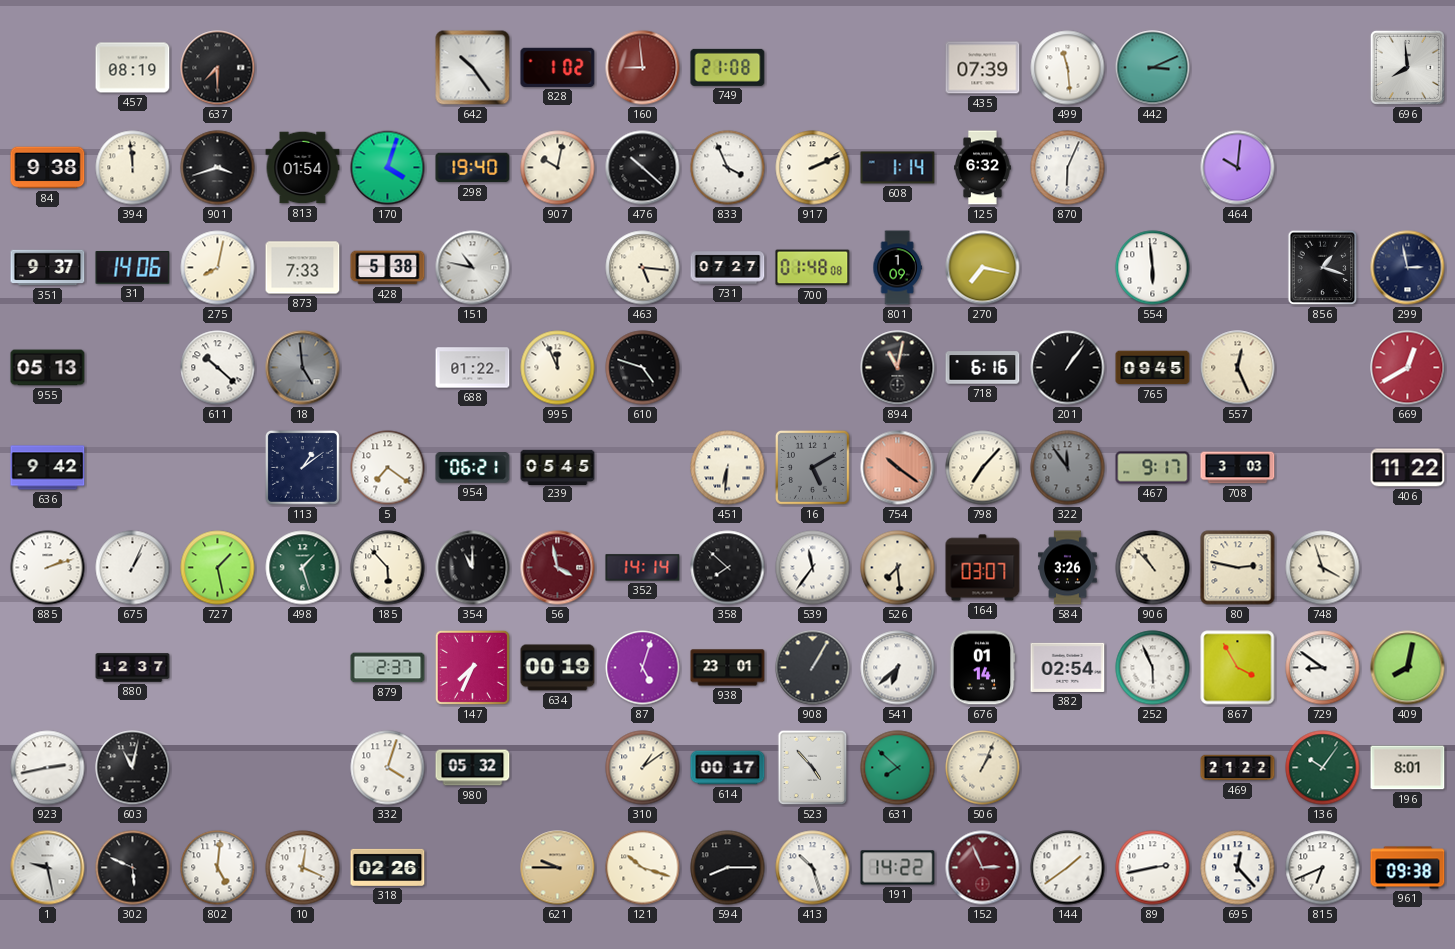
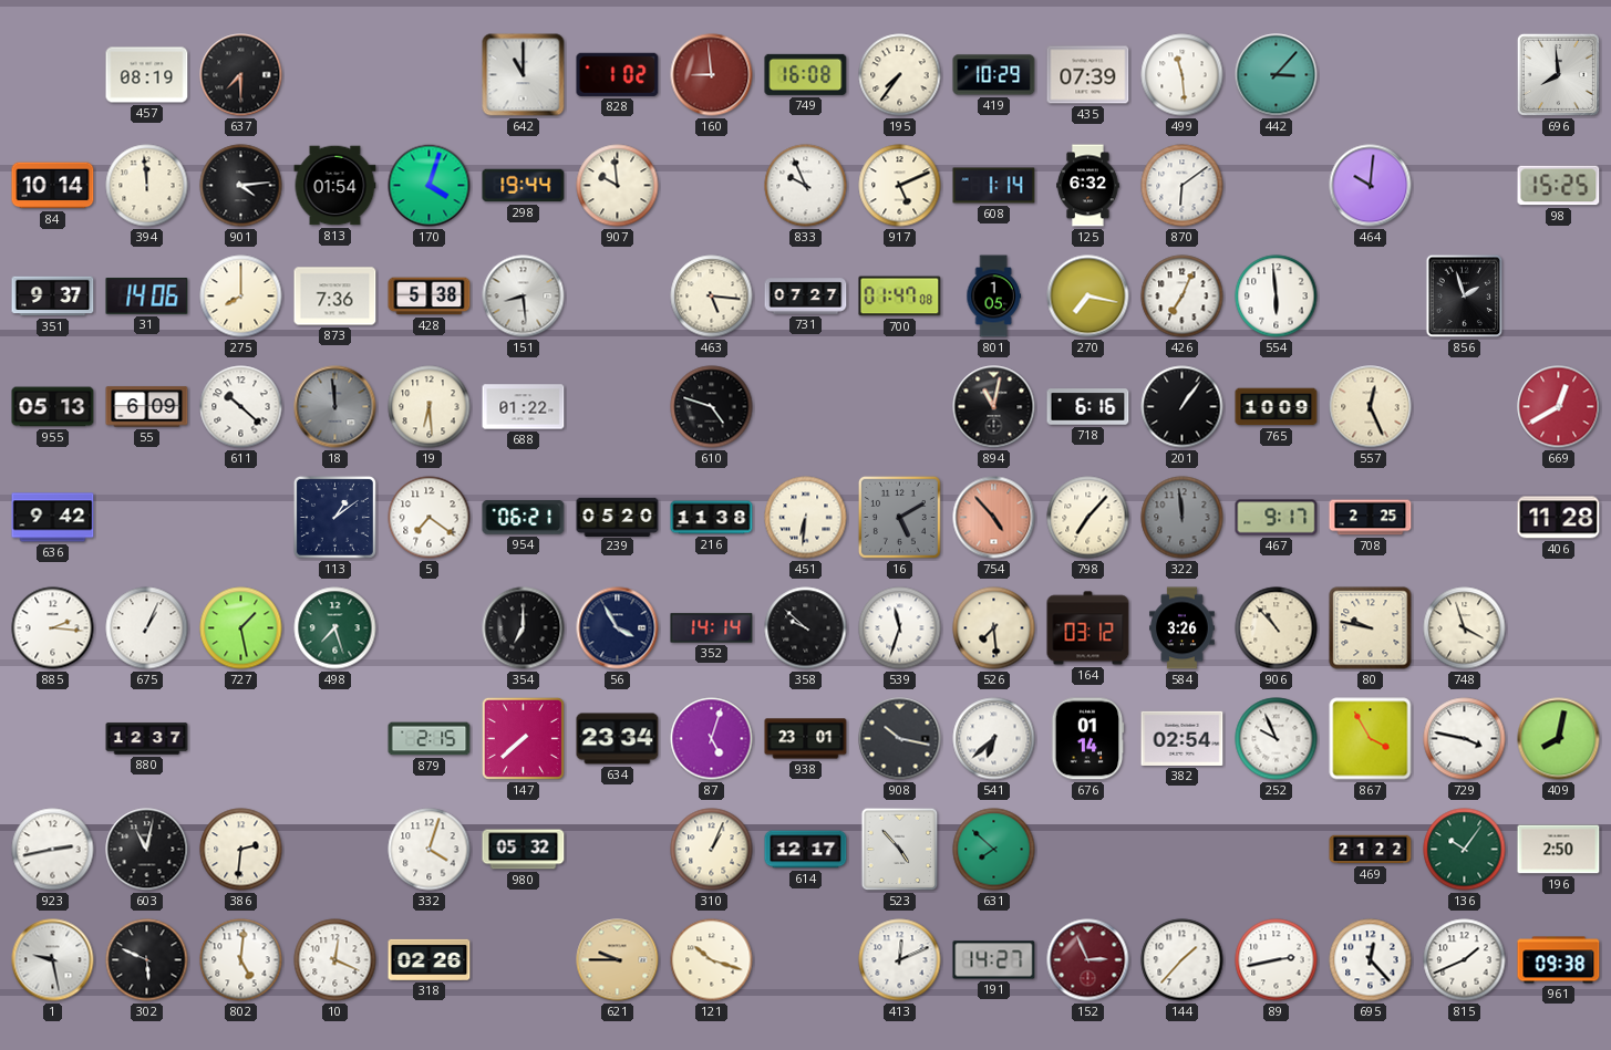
642: 10:24 -> 11:00 (524, 75)
749: 21:08 -> 16:08 (806, 74)
195: none -> 7:36 (900, 75)
419: none -> 10:29 (994, 75)
442: 3:11 -> 3:07 (1277, 75)
84: 9:38 -> 10:14 (53, 186)
901: 3:42 -> 4:14 (241, 186)
298: 19:40 -> 19:44 (524, 186)
907: 10:02 -> 9:59 (618, 186)
476: 10:22 -> none (643, 168)
833: 3:56 -> 9:56 (806, 186)
917: 2:11 -> 5:11 (900, 186)
870: 6:04 -> 6:09 (1183, 186)
98: none -> 15:25 (1559, 186)
275: 8:02 -> 8:00 (241, 297)
873: 7:33 -> 7:36 (335, 297)
151: 10:47 -> 8:29 (524, 297)
700: 01:48 -> 01:47 (900, 297)
801: 1:09 -> 1:05 (993, 297)
426: none -> 7:04 (1183, 297)
856: 1:18 -> 1:57 (1465, 297)
299: 2:58 -> none (1408, 268)
55: none -> 6:09 (147, 407)
18: 4:59 -> 11:59 (335, 407)
19: none -> 6:29 (430, 407)
995: 11:56 -> none (558, 368)
765: 09:45 -> 10:09 (1277, 407)
239: 05:45 -> 05:20 (618, 517)
216: none -> 11:38 (712, 518)
754: 10:21 -> 4:53 (994, 518)
322: 11:54 -> 11:59 (1183, 518)
708: 3:03 -> 2:25 (1371, 518)
406: 11:22 -> 11:28 (1559, 518)
885: 2:12 -> 2:16 (53, 628)
498: 1:27 -> 7:27 (335, 628)
185: 5:53 -> none (388, 568)
354: 11:00 -> 7:00 (524, 628)
56: 3:58 -> 3:55 (618, 628)
56 dial: burgundy -> navy (618, 628)
358: 7:52 -> 9:52 (806, 628)
539: 11:36 -> 11:33 (900, 628)
164: 03:07 -> 03:12 (1088, 628)
80: 2:47 -> 9:47 (1371, 628)
879: 2:37 -> 2:15 (430, 739)
147: 7:34 -> 7:38 (523, 738)
634: 00:19 -> 23:34 (618, 739)
908: 1:05 -> 10:17 (900, 739)
252: 5:56 -> 9:56 (1277, 739)
729: 8:51 -> 3:47 (1465, 739)
386: none -> 2:31 (241, 850)
310: 1:09 -> 1:04 (712, 850)
614: 00:17 -> 12:17 (806, 850)
506: 1:04 -> none (983, 768)
196: 8:01 -> 2:50 (1559, 850)
594: 8:15 -> none (728, 868)
413: 10:27 -> 12:11 (900, 960)
191: 14:22 -> 14:27 (994, 960)
144: 1:39 -> 1:37 (1183, 960)
815: 6:41 -> 1:41 (1465, 960)
